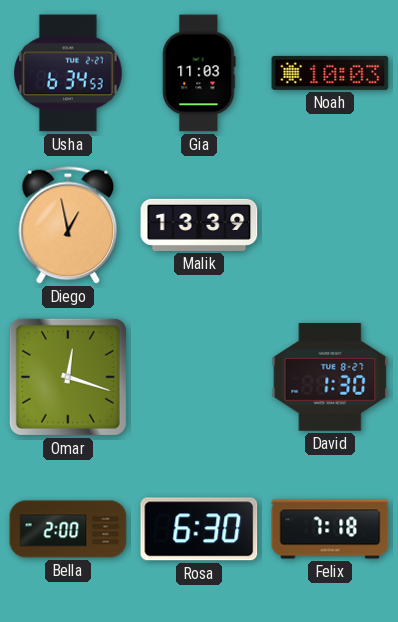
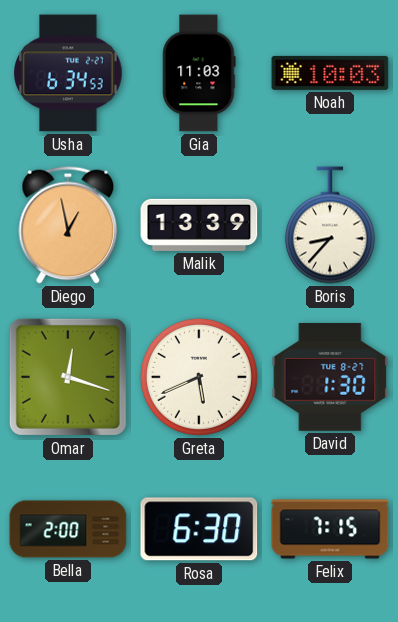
Boris: none -> 8:37 (330, 225)
Greta: none -> 5:41 (199, 377)
Felix: 7:18 -> 7:15 (330, 529)
